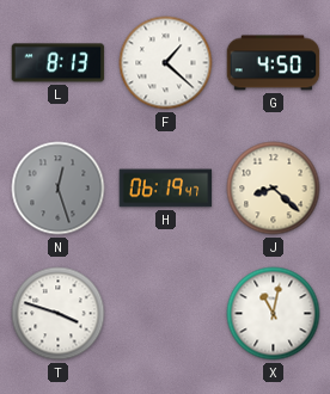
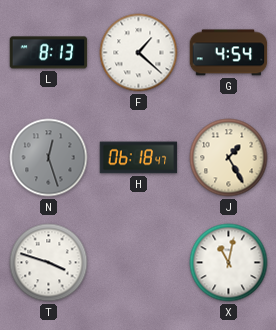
G: 4:50 -> 4:54 (229, 53)
H: 06:19 -> 06:18 (139, 158)
J: 8:22 -> 1:25 (229, 158)
